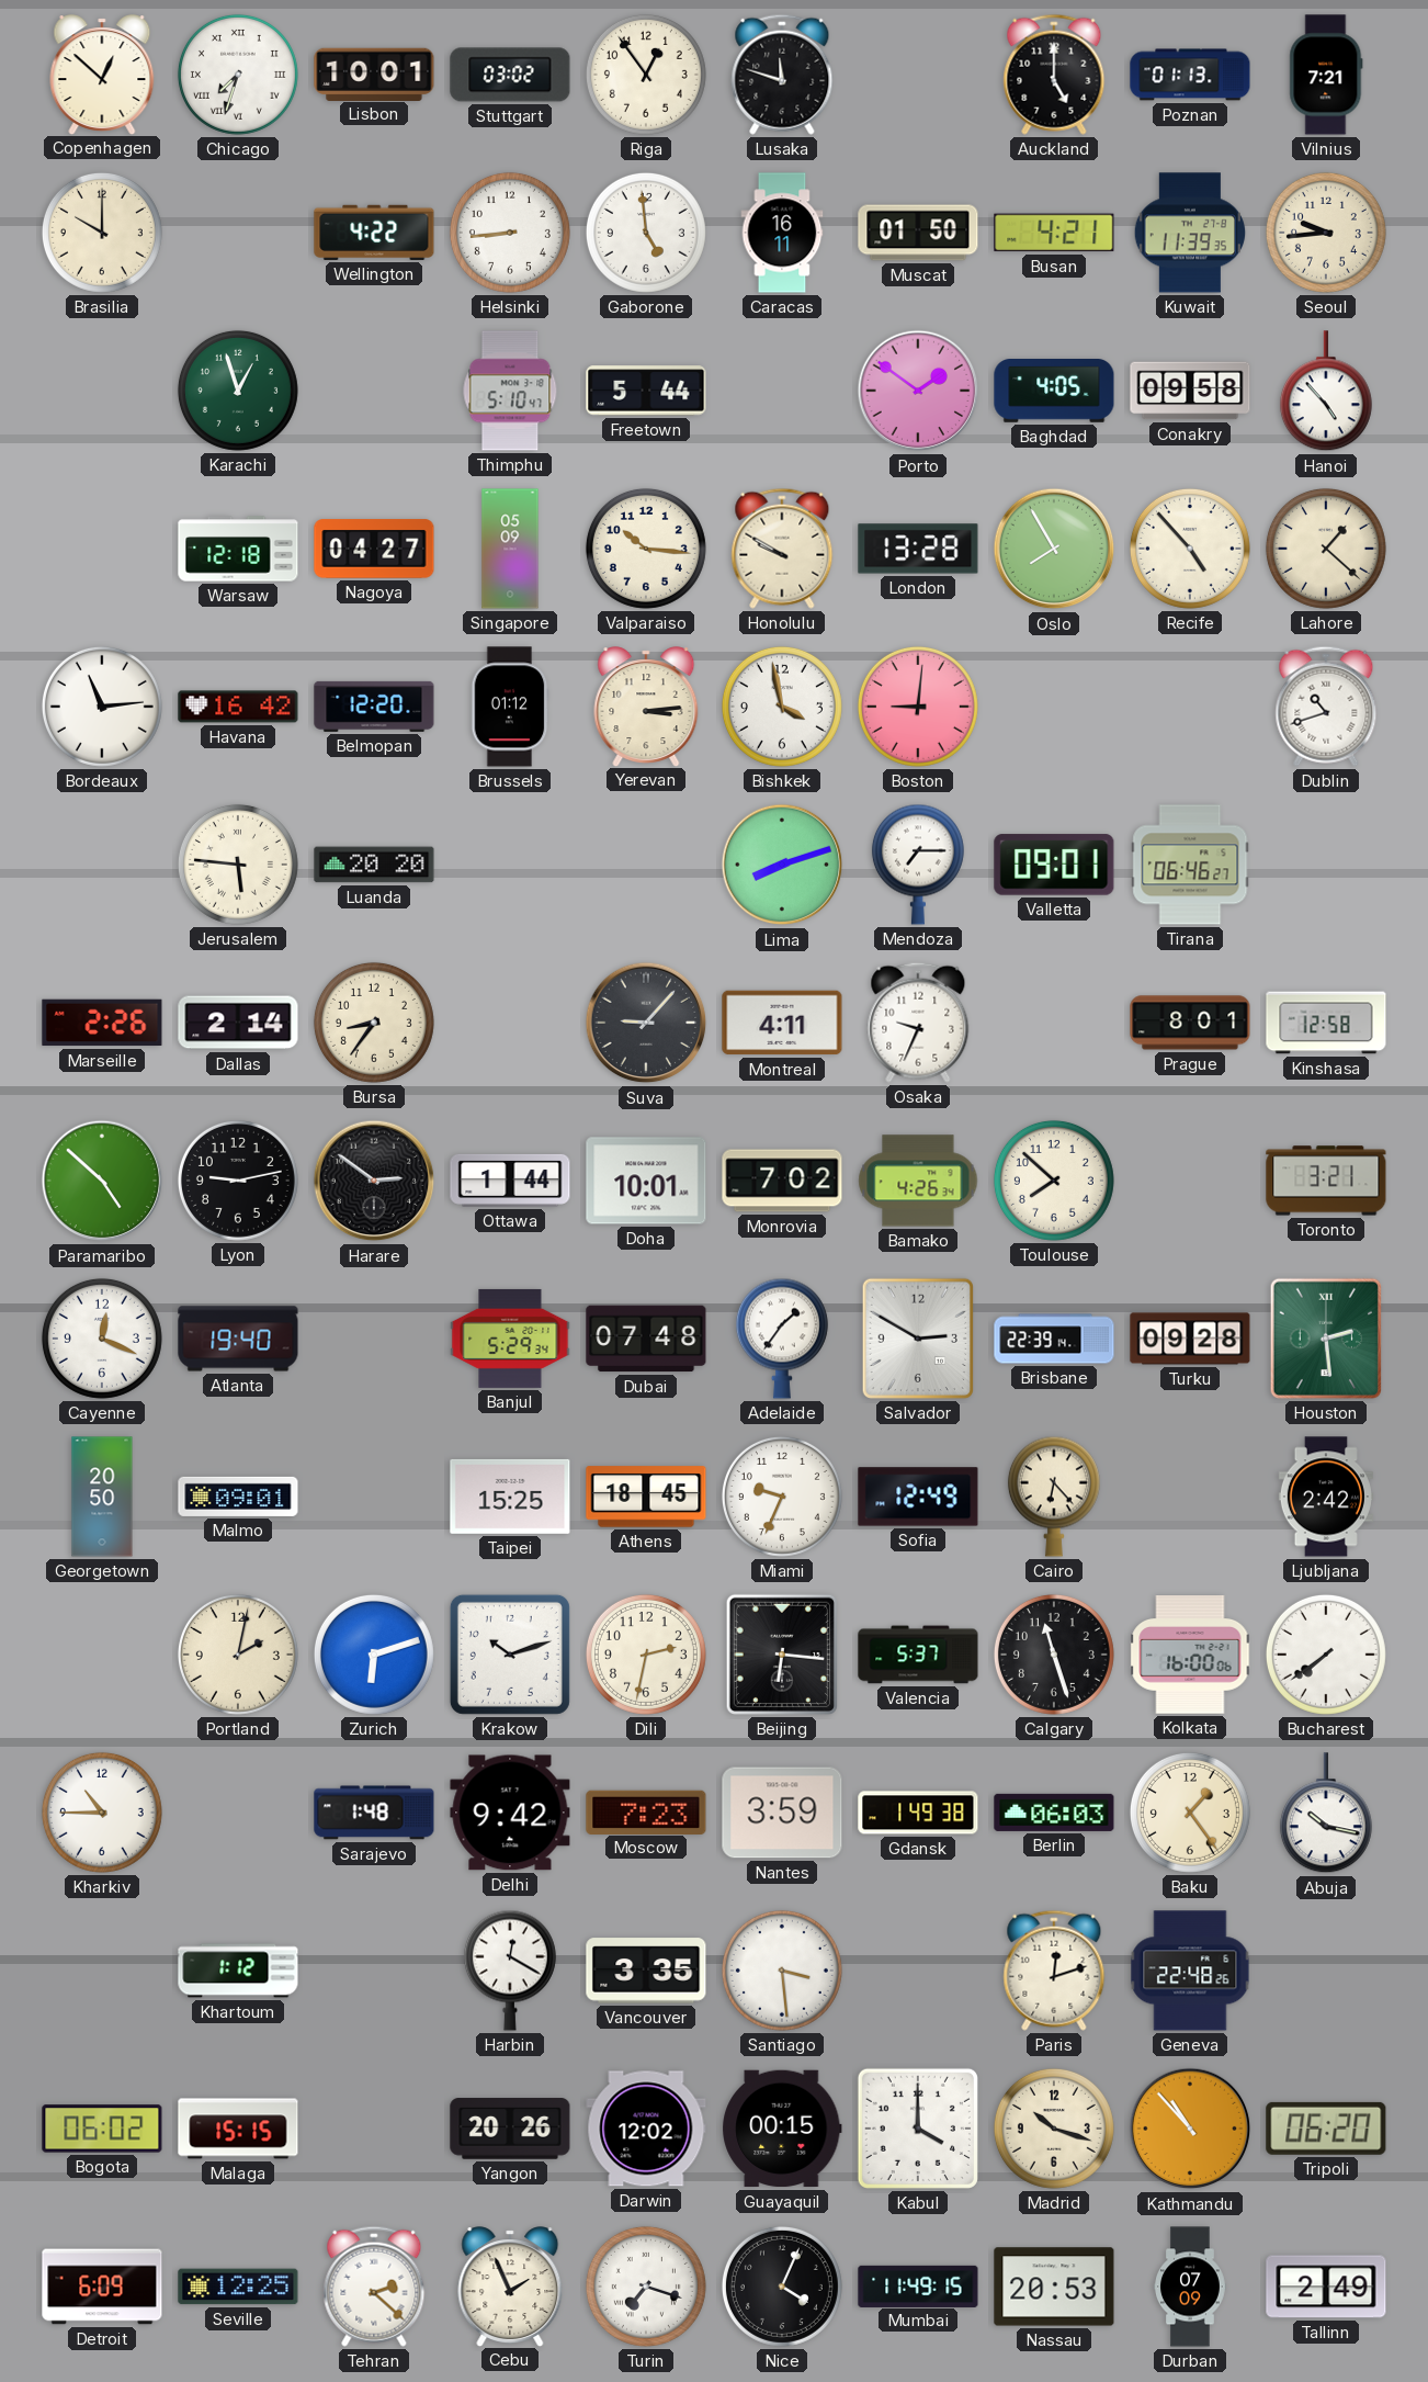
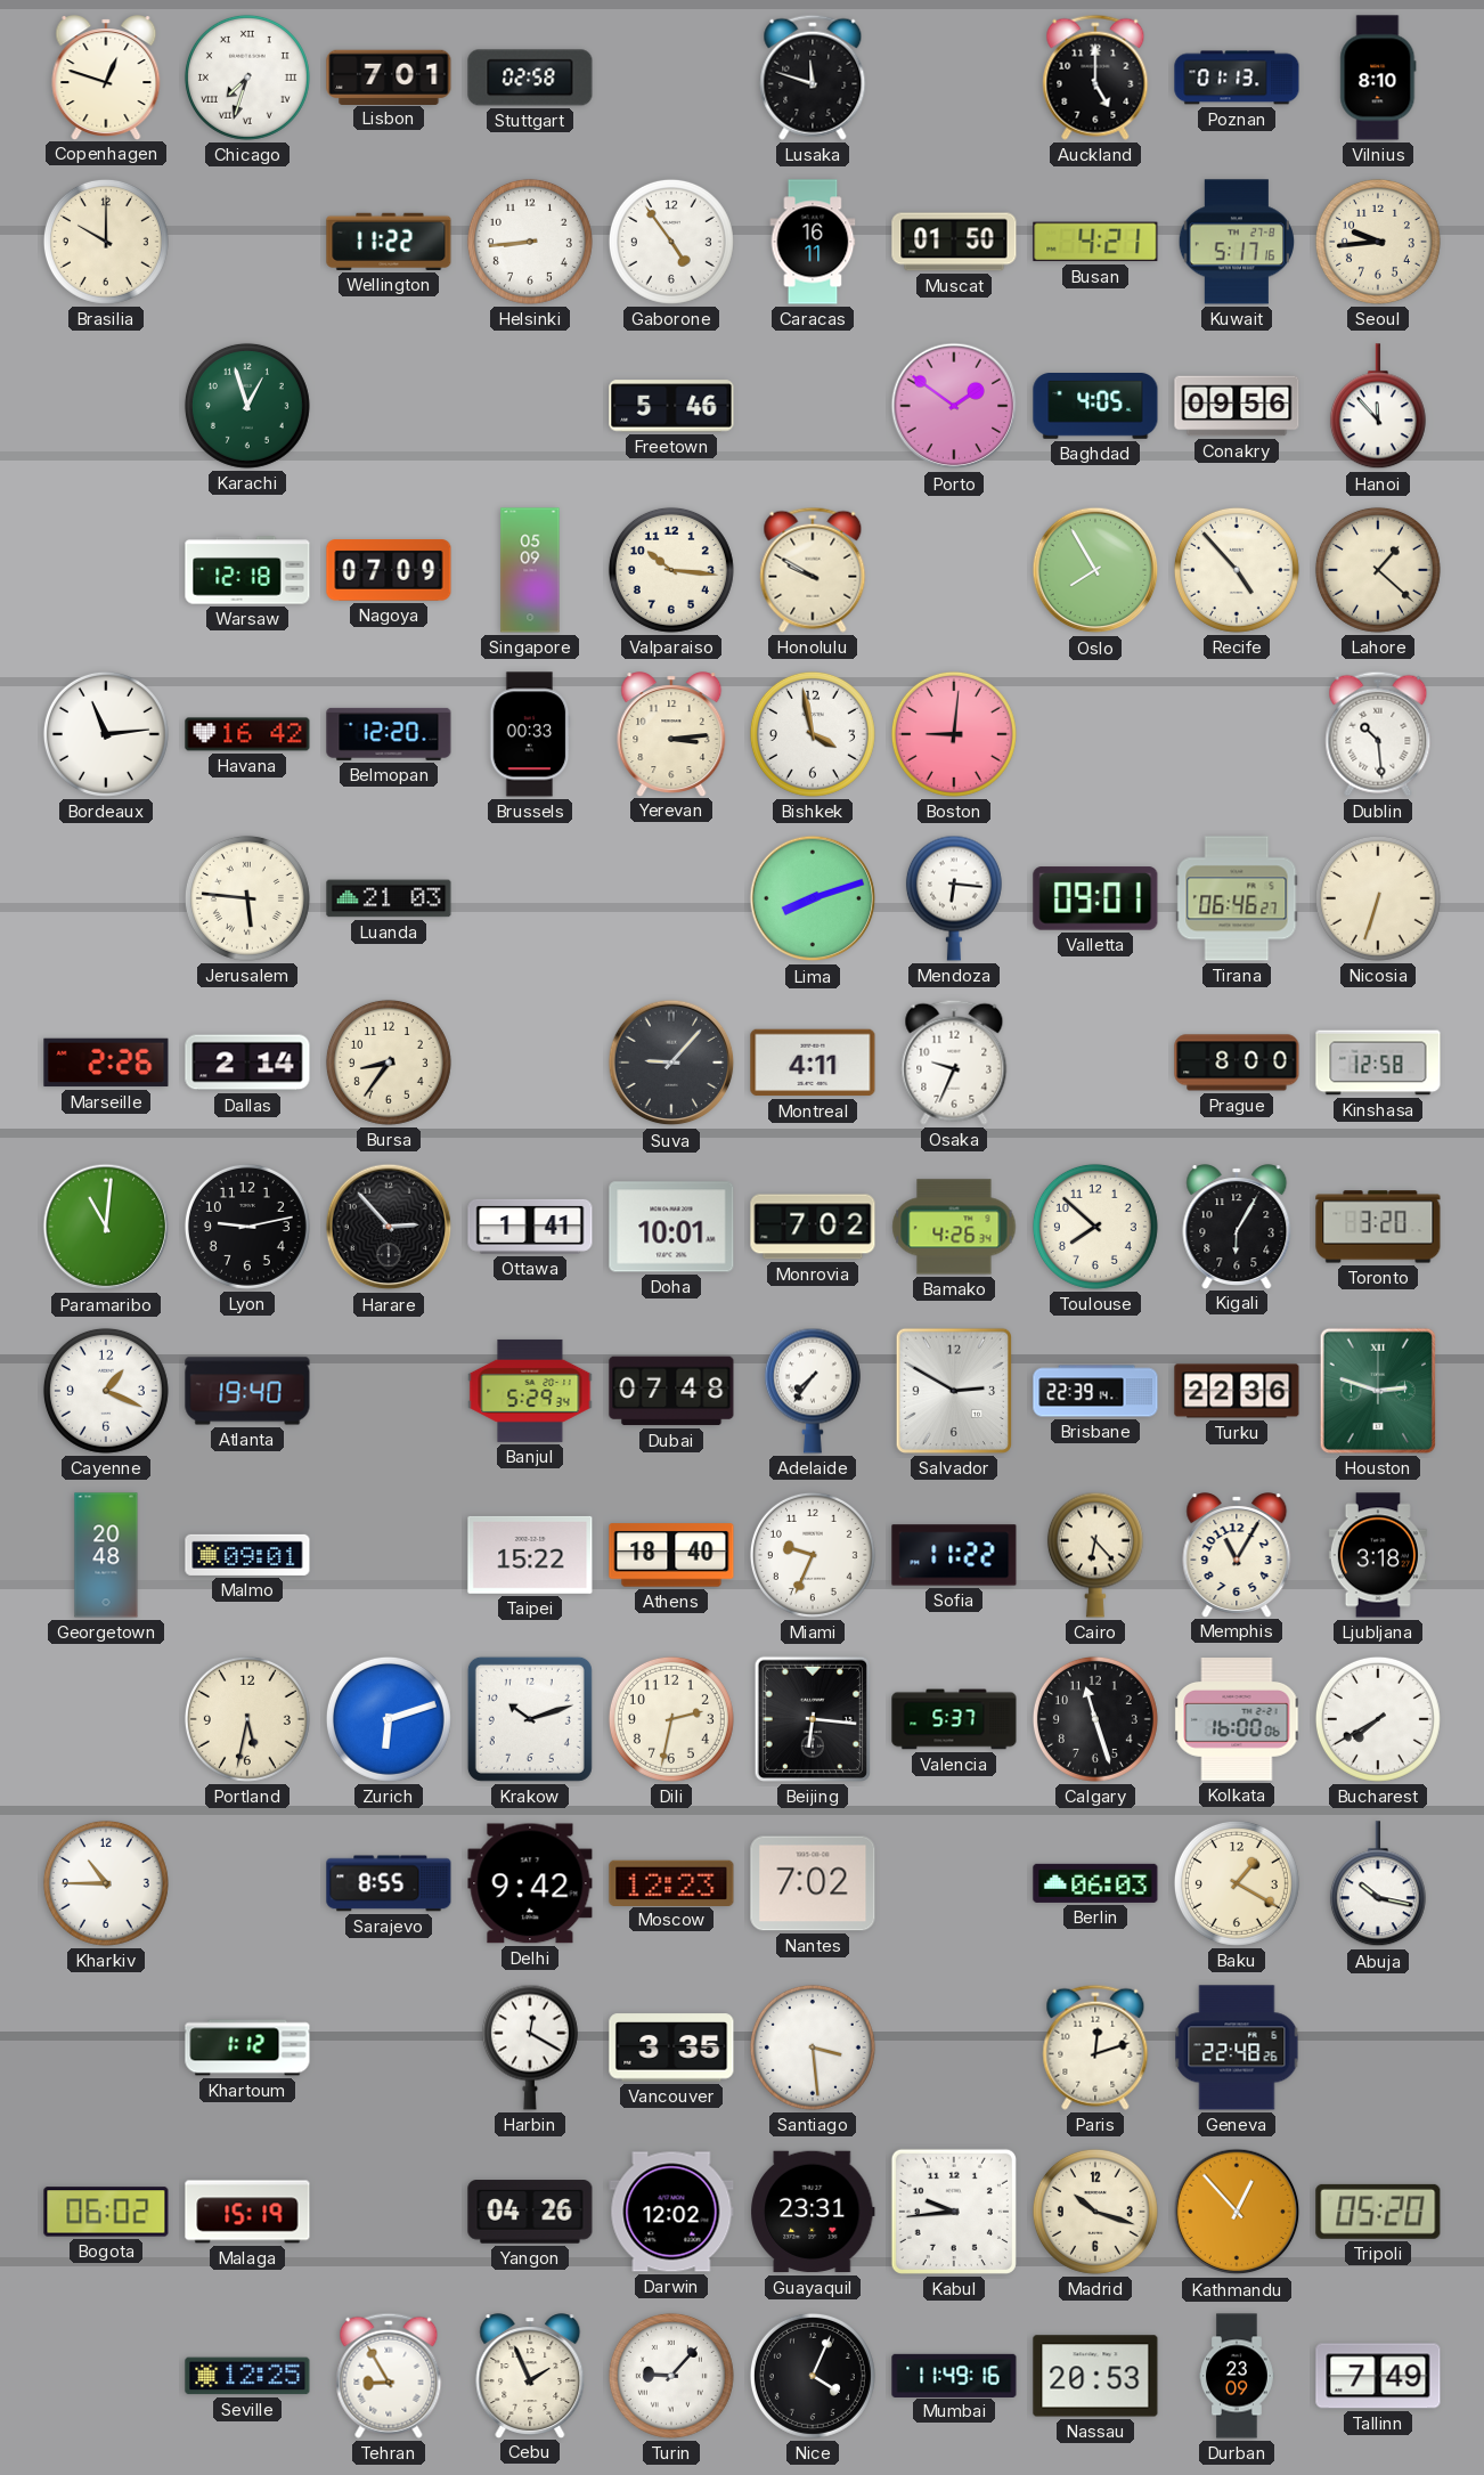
Copenhagen: 12:52 -> 12:48 (106, 78)
Lisbon: 10:01 -> 7:01 (389, 76)
Stuttgart: 03:02 -> 02:58 (530, 78)
Riga: 12:54 -> none (646, 75)
Vilnius: 7:21 -> 8:10 (1378, 78)
Wellington: 4:22 -> 11:22 (389, 242)
Gaborone: 4:59 -> 4:54 (671, 242)
Kuwait: 11:39 -> 5:17 (1237, 242)
Thimphu: 5:10 -> none (510, 391)
Freetown: 5:44 -> 5:46 (671, 406)
Conakry: 09:58 -> 09:56 (1237, 406)
Hanoi: 4:53 -> 11:53 (1378, 407)
Nagoya: 04:27 -> 07:09 (389, 570)
London: 13:28 -> none (918, 549)
Brussels: 01:12 -> 00:33 (530, 734)
Dublin: 10:42 -> 10:29 (1378, 734)
Luanda: 20:20 -> 21:03 (389, 898)
Mendoza: 7:15 -> 6:16 (954, 898)
Nicosia: none -> 6:33 (1378, 898)
Prague: 8:01 -> 8:00 (1237, 1063)
Paramaribo: 4:52 -> 11:01 (106, 1227)
Harare: 2:51 -> 2:53 (389, 1227)
Ottawa: 1:44 -> 1:41 (530, 1227)
Kigali: none -> 6:05 (1237, 1227)
Toronto: 3:21 -> 3:20 (1378, 1227)
Cayenne: 12:19 -> 1:19 (106, 1391)
Adelaide: 1:36 -> 7:36 (813, 1391)
Turku: 09:28 -> 22:36 (1237, 1391)
Houston: 2:29 -> 2:48 (1378, 1391)
Georgetown: 20:50 -> 20:48 (106, 1555)
Taipei: 15:25 -> 15:22 (530, 1555)
Athens: 18:45 -> 18:40 (671, 1555)
Sofia: 12:49 -> 11:22 (954, 1555)
Memphis: none -> 11:05 (1237, 1555)
Ljubljana: 2:42 -> 3:18 (1378, 1555)
Portland: 2:02 -> 5:32 (247, 1719)
Bucharest: 7:39 -> 7:40 (1378, 1719)
Sarajevo: 1:48 -> 8:55 (389, 1883)
Moscow: 7:23 -> 12:23 (671, 1882)
Nantes: 3:59 -> 7:02 (813, 1883)
Gdansk: 1:49 -> none (918, 1813)
Baku: 1:24 -> 1:20 (1237, 1883)
Malaga: 15:15 -> 15:19 (247, 2212)
Yangon: 20:26 -> 04:26 (530, 2212)
Guayaquil: 00:15 -> 23:31 (813, 2212)
Kabul: 4:00 -> 9:44 (954, 2212)
Kathmandu: 10:53 -> 12:53 (1237, 2212)
Tripoli: 06:20 -> 05:20 (1378, 2212)
Detroit: 6:09 -> none (102, 2287)
Tehran: 2:22 -> 8:55 (389, 2376)
Turin: 7:18 -> 9:07 (671, 2376)
Mumbai: 11:49:15 -> 11:49:16 (954, 2375)
Durban: 07:09 -> 23:09 (1237, 2376)
Tallinn: 2:49 -> 7:49 (1378, 2376)
